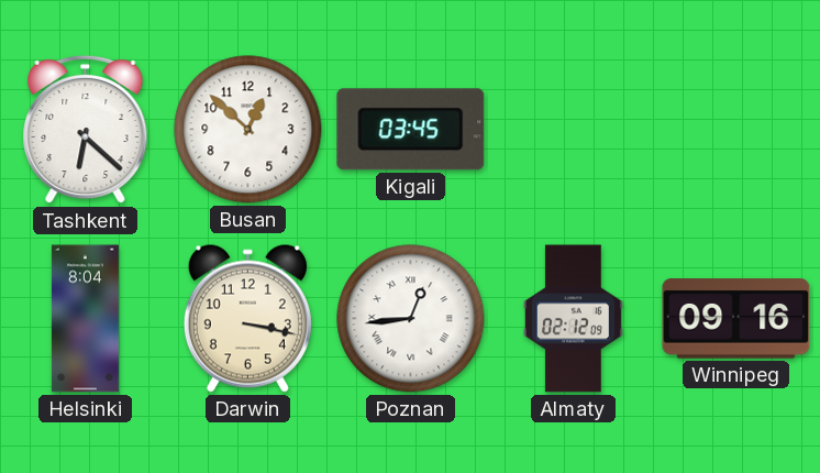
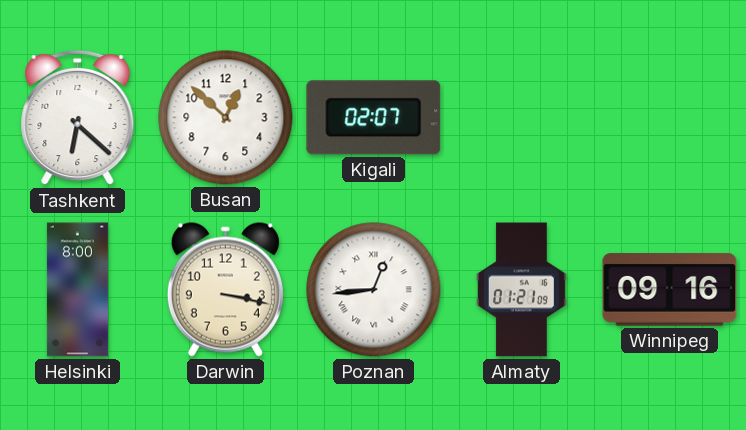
Kigali: 03:45 -> 02:07 (374, 118)
Helsinki: 8:04 -> 8:00 (77, 290)
Almaty: 02:12 -> 01:21 (521, 290)
